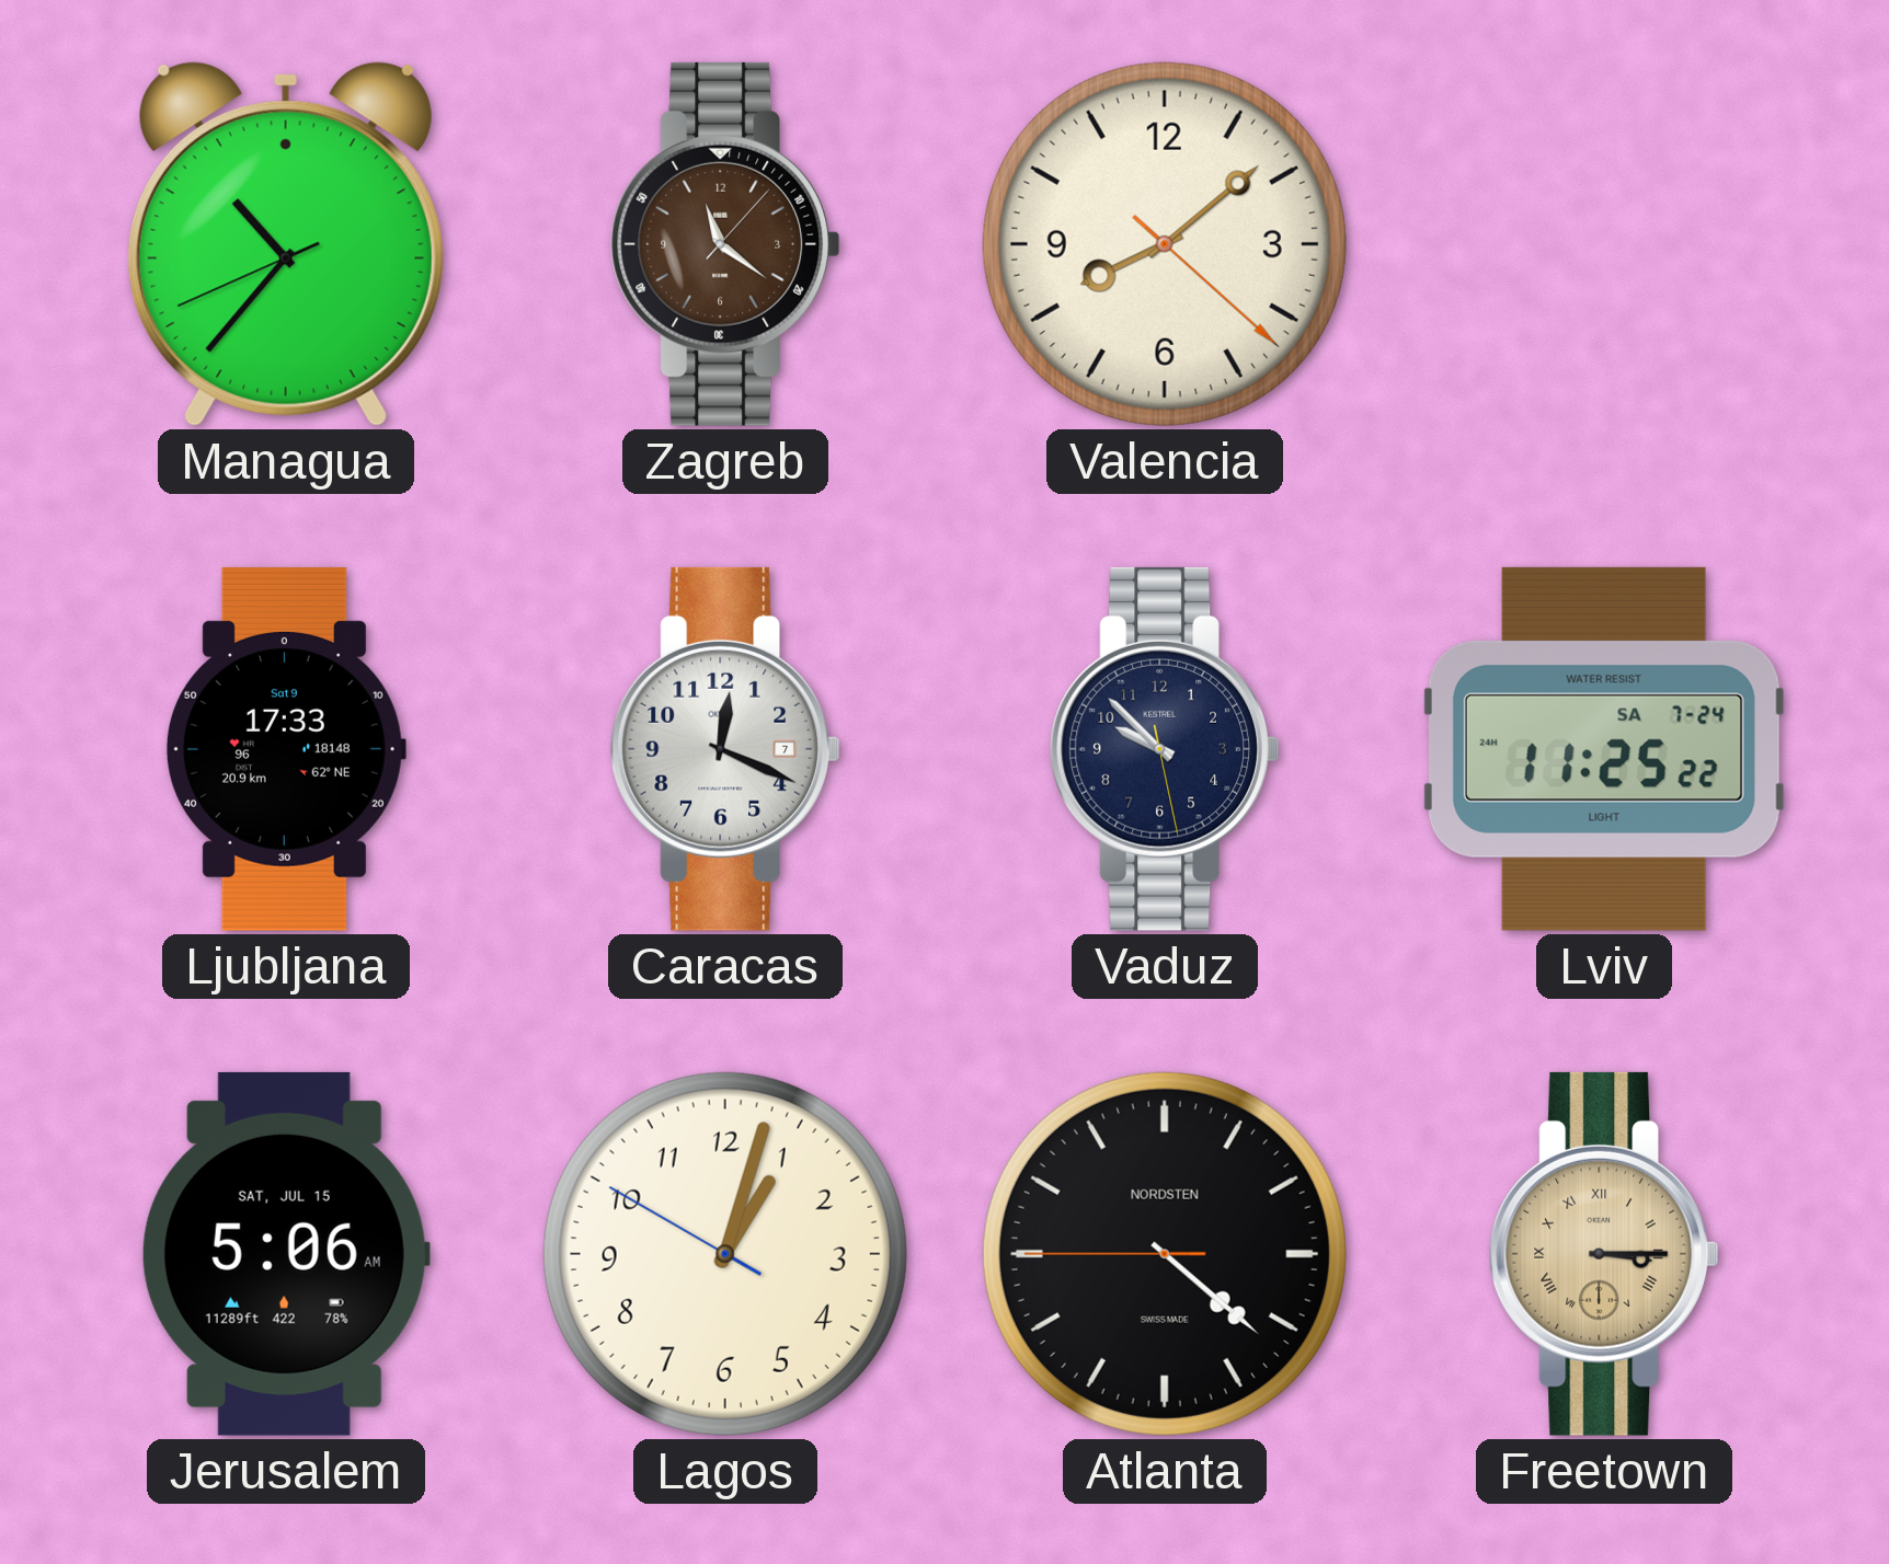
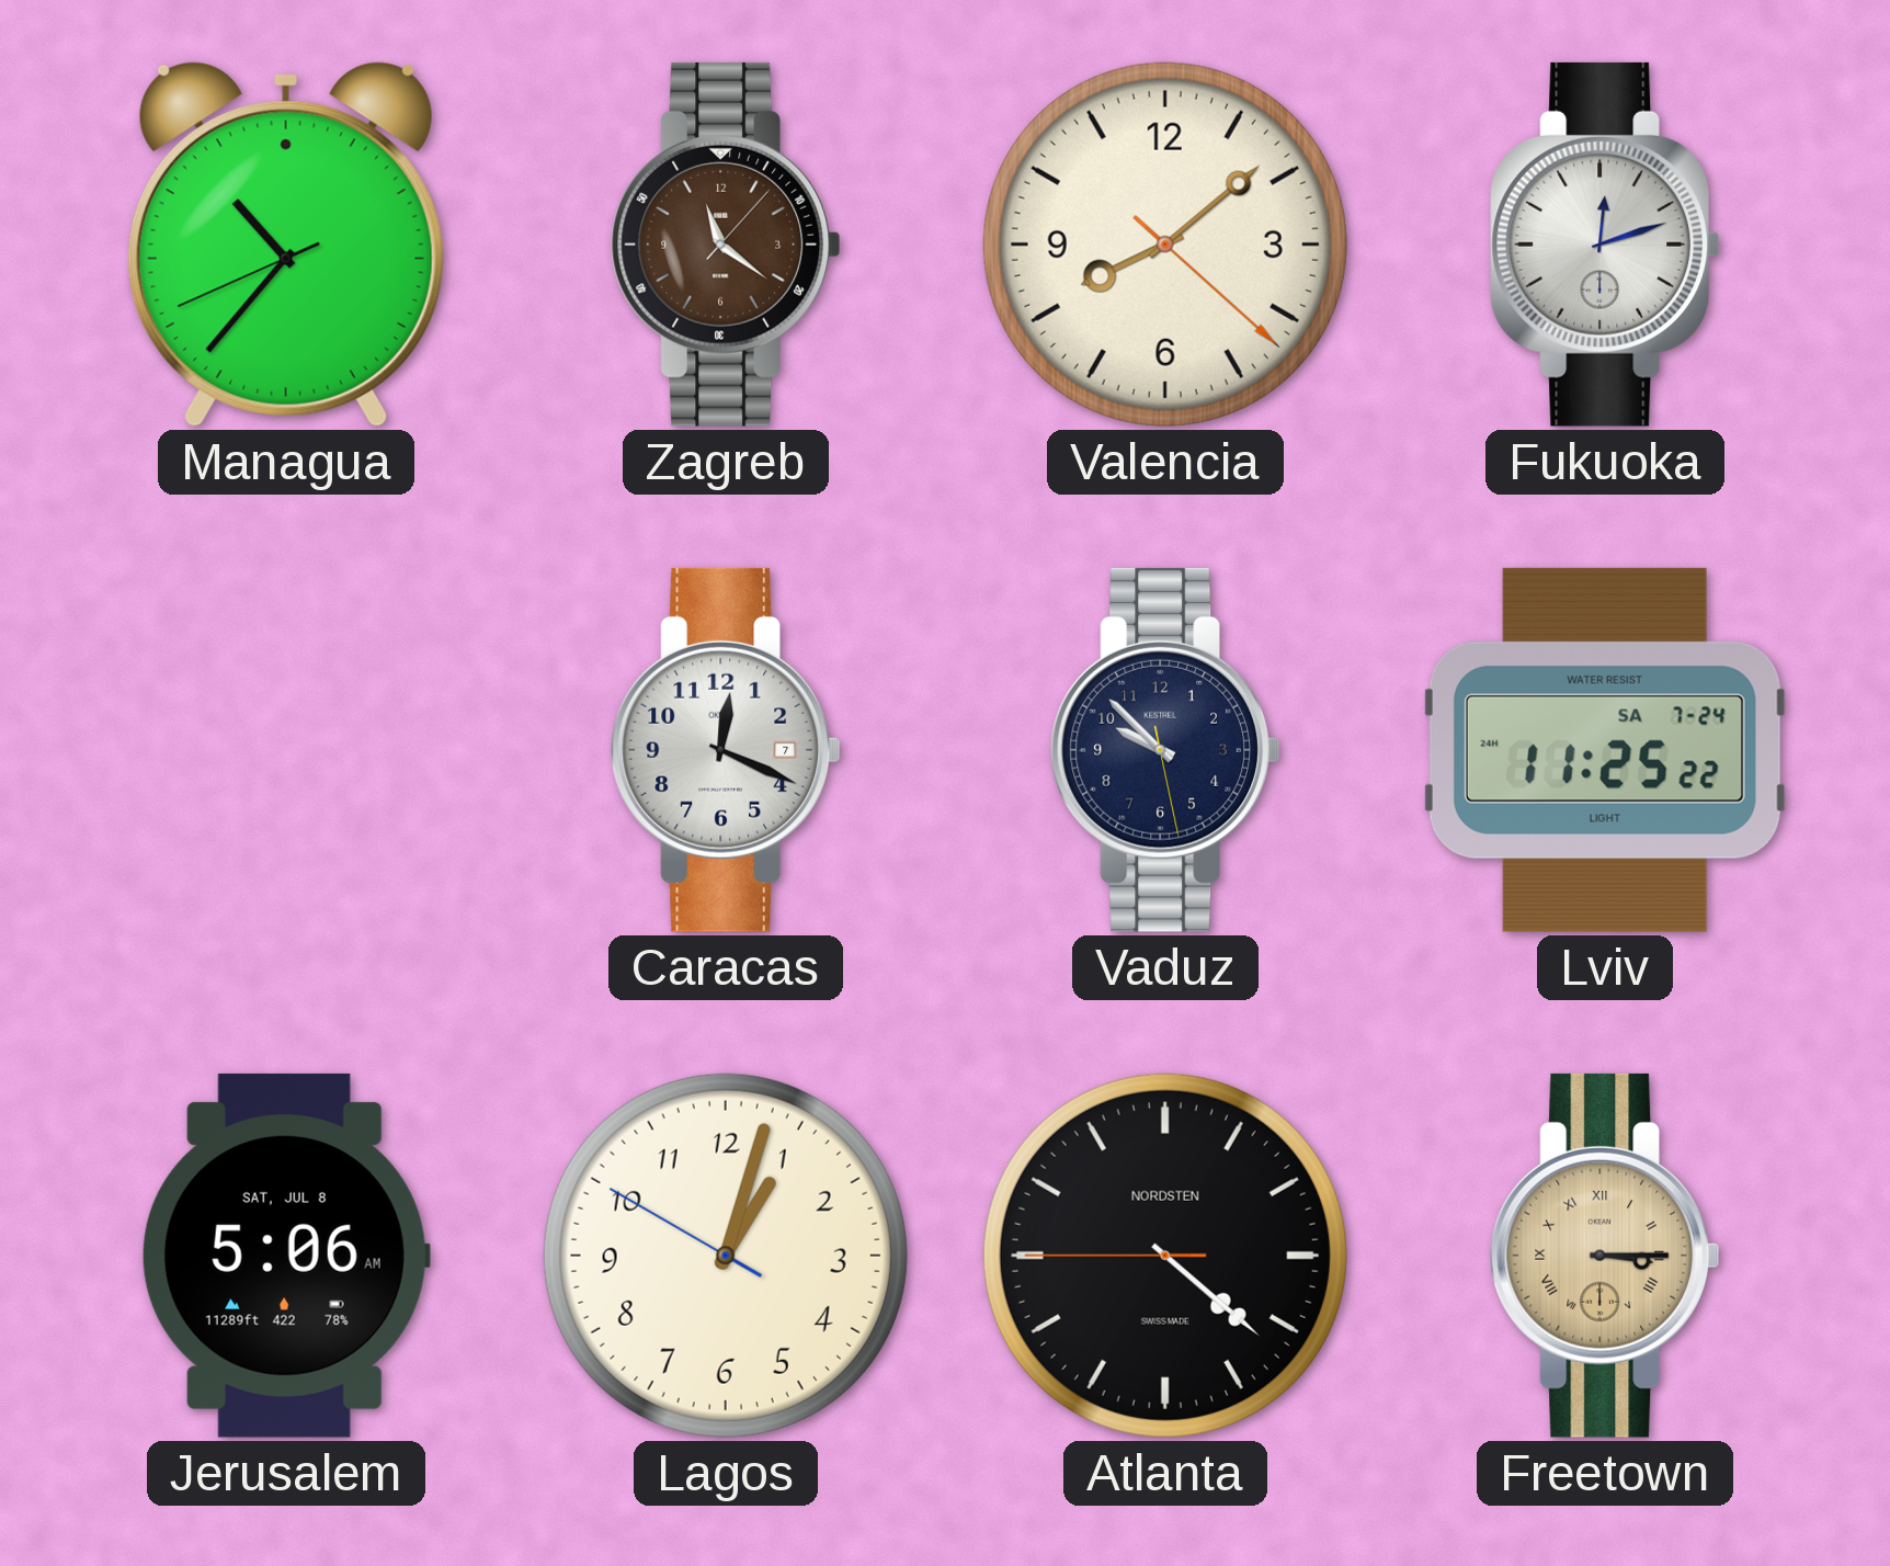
Fukuoka: none -> 12:12 (1604, 245)
Ljubljana: 17:33 -> none (285, 749)
Jerusalem date: SAT, JUL 15 -> SAT, JUL 8 (286, 1256)
